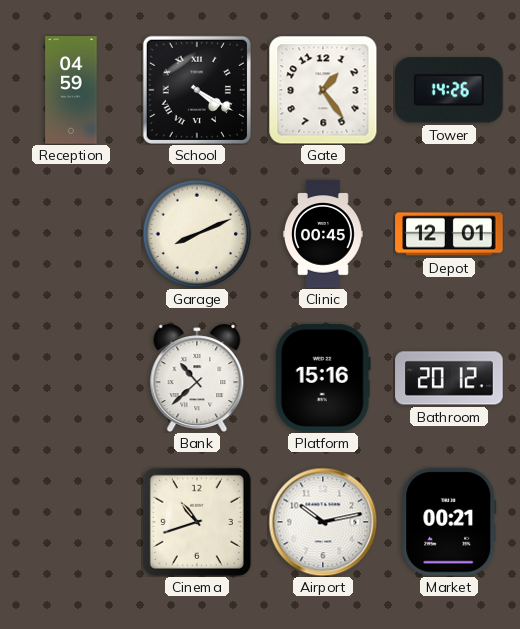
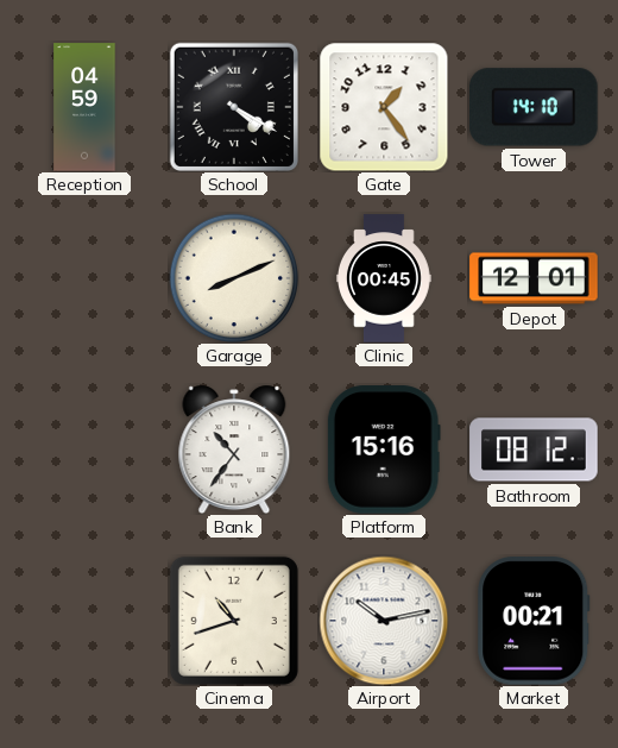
Tower: 14:26 -> 14:10 (535, 107)
Bank: 10:38 -> 10:36 (234, 450)
Bathroom: 20:12 -> 08:12 (534, 450)
